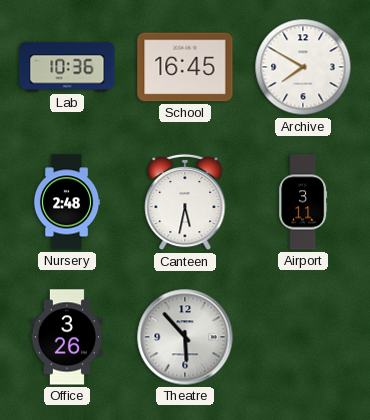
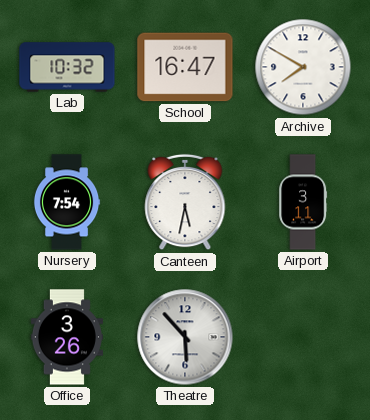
Lab: 10:36 -> 10:32 (67, 67)
School: 16:45 -> 16:47 (185, 67)
Nursery: 2:48 -> 7:54 (67, 202)
